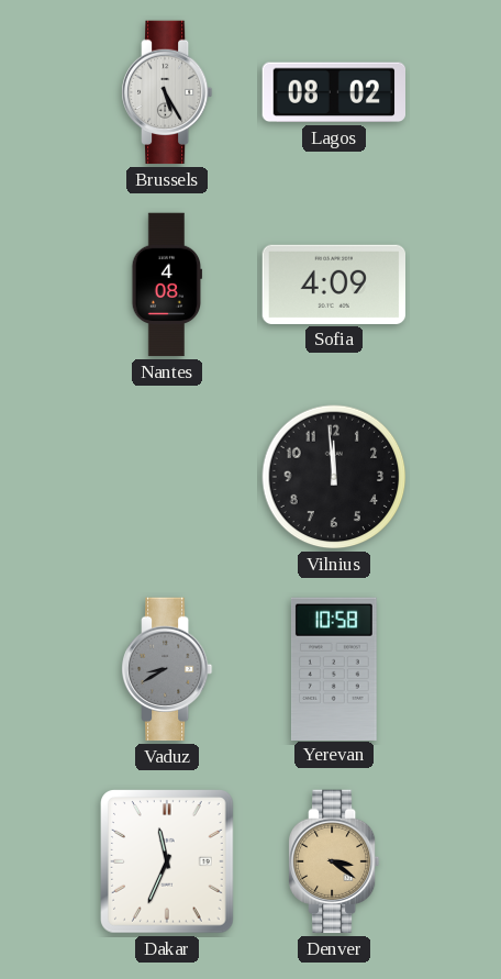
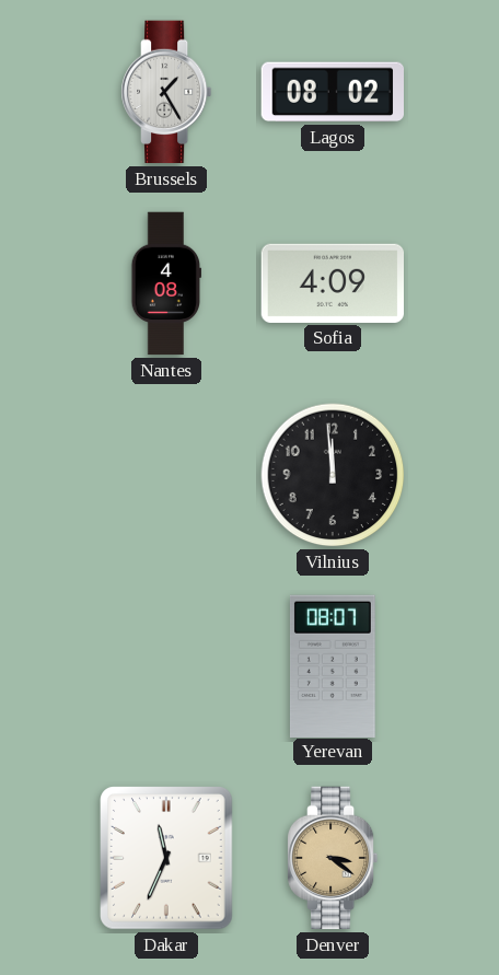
Brussels: 5:25 -> 1:25 (167, 92)
Vaduz: 8:40 -> none (168, 669)
Yerevan: 10:58 -> 08:07 (333, 665)
